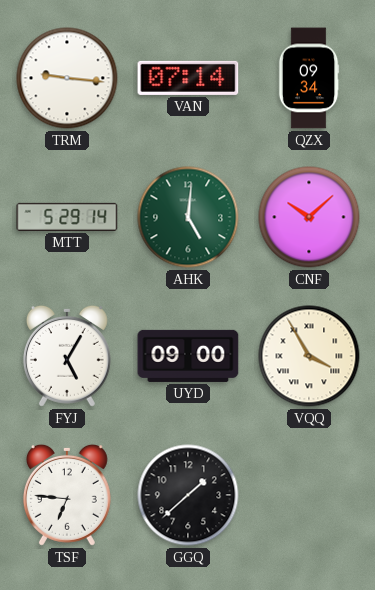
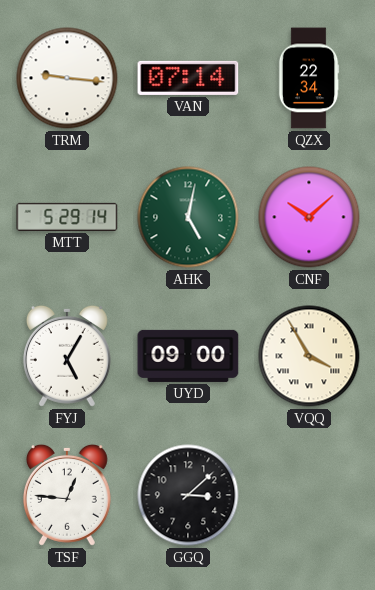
QZX: 09:34 -> 22:34 (309, 78)
AHK: 5:01 -> 5:02 (188, 217)
TSF: 6:46 -> 12:46 (67, 495)
GGQ: 1:38 -> 3:08 (188, 495)
